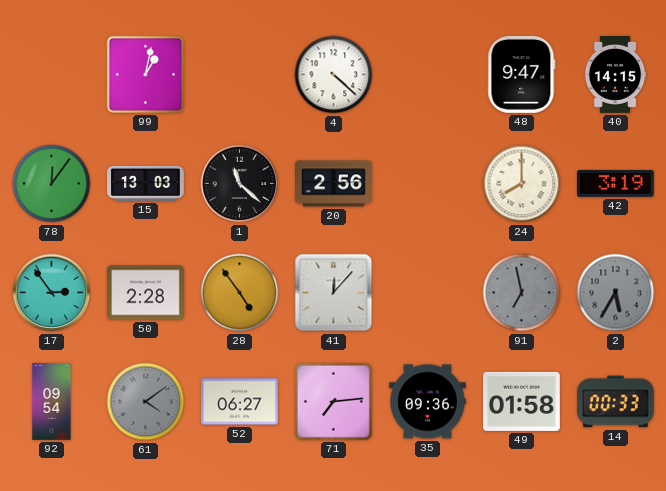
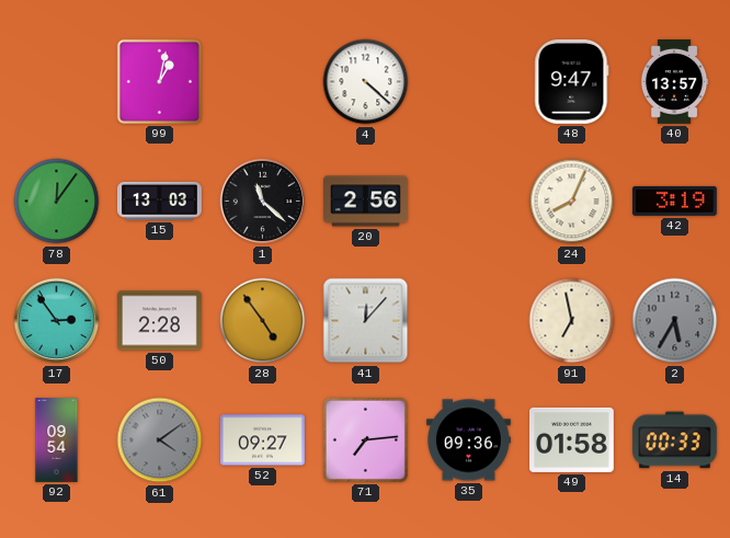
40: 14:15 -> 13:57 (674, 82)
24: 8:00 -> 8:04 (572, 202)
91 dial: grey -> cream (572, 321)
52: 06:27 -> 09:27 (263, 440)
